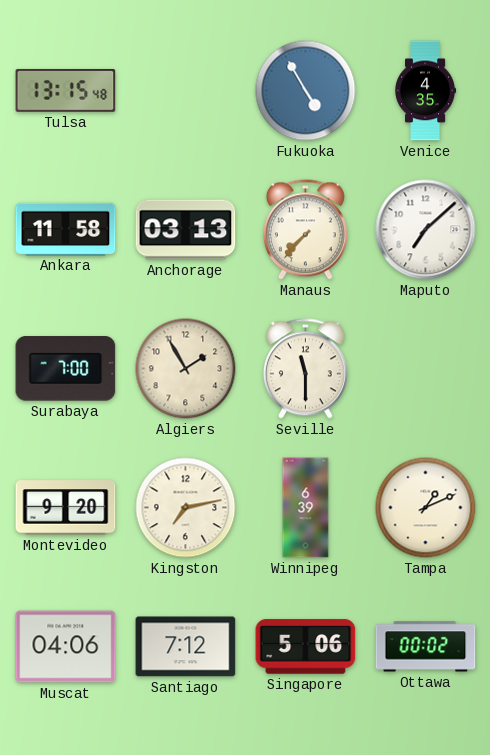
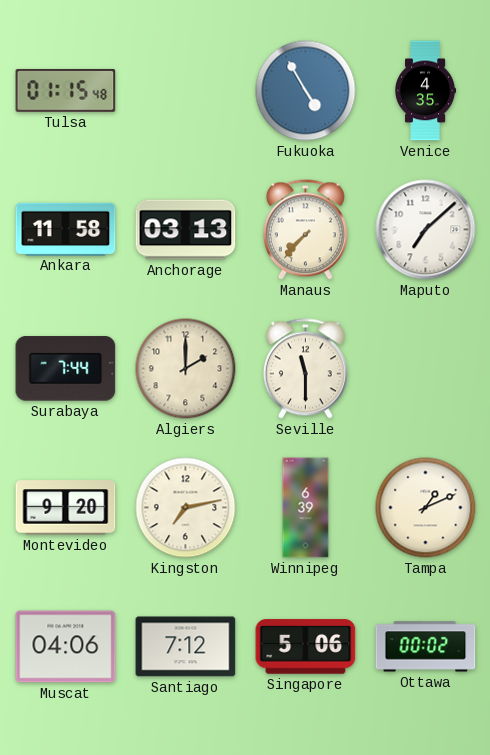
Tulsa: 13:15 -> 01:15 (66, 90)
Surabaya: 7:00 -> 7:44 (66, 369)
Algiers: 1:55 -> 2:00 (186, 369)
